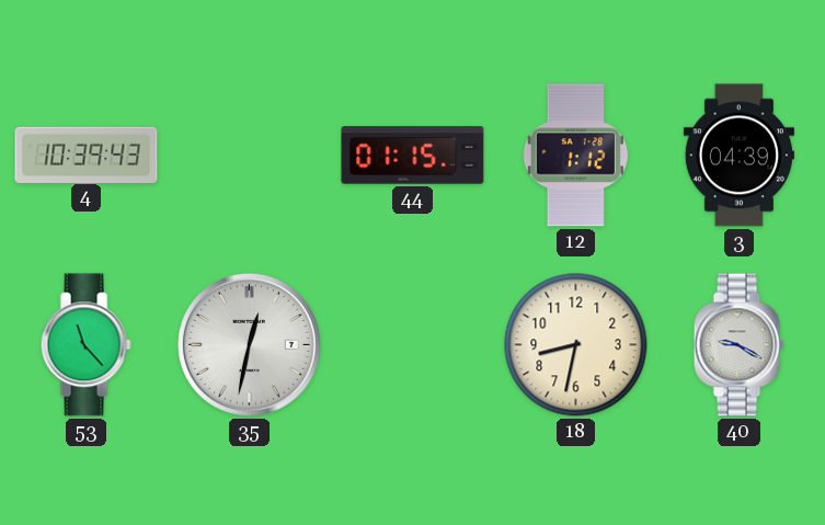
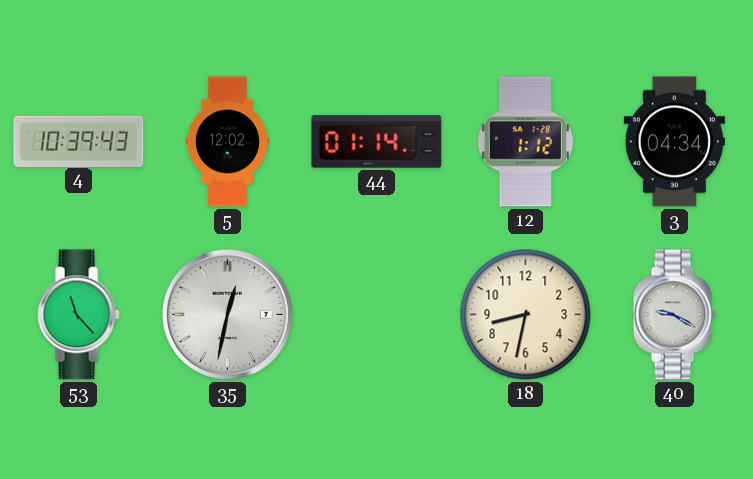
5: none -> 12:02 (227, 142)
44: 01:15 -> 01:14 (377, 142)
3: 04:39 -> 04:34 (674, 142)
